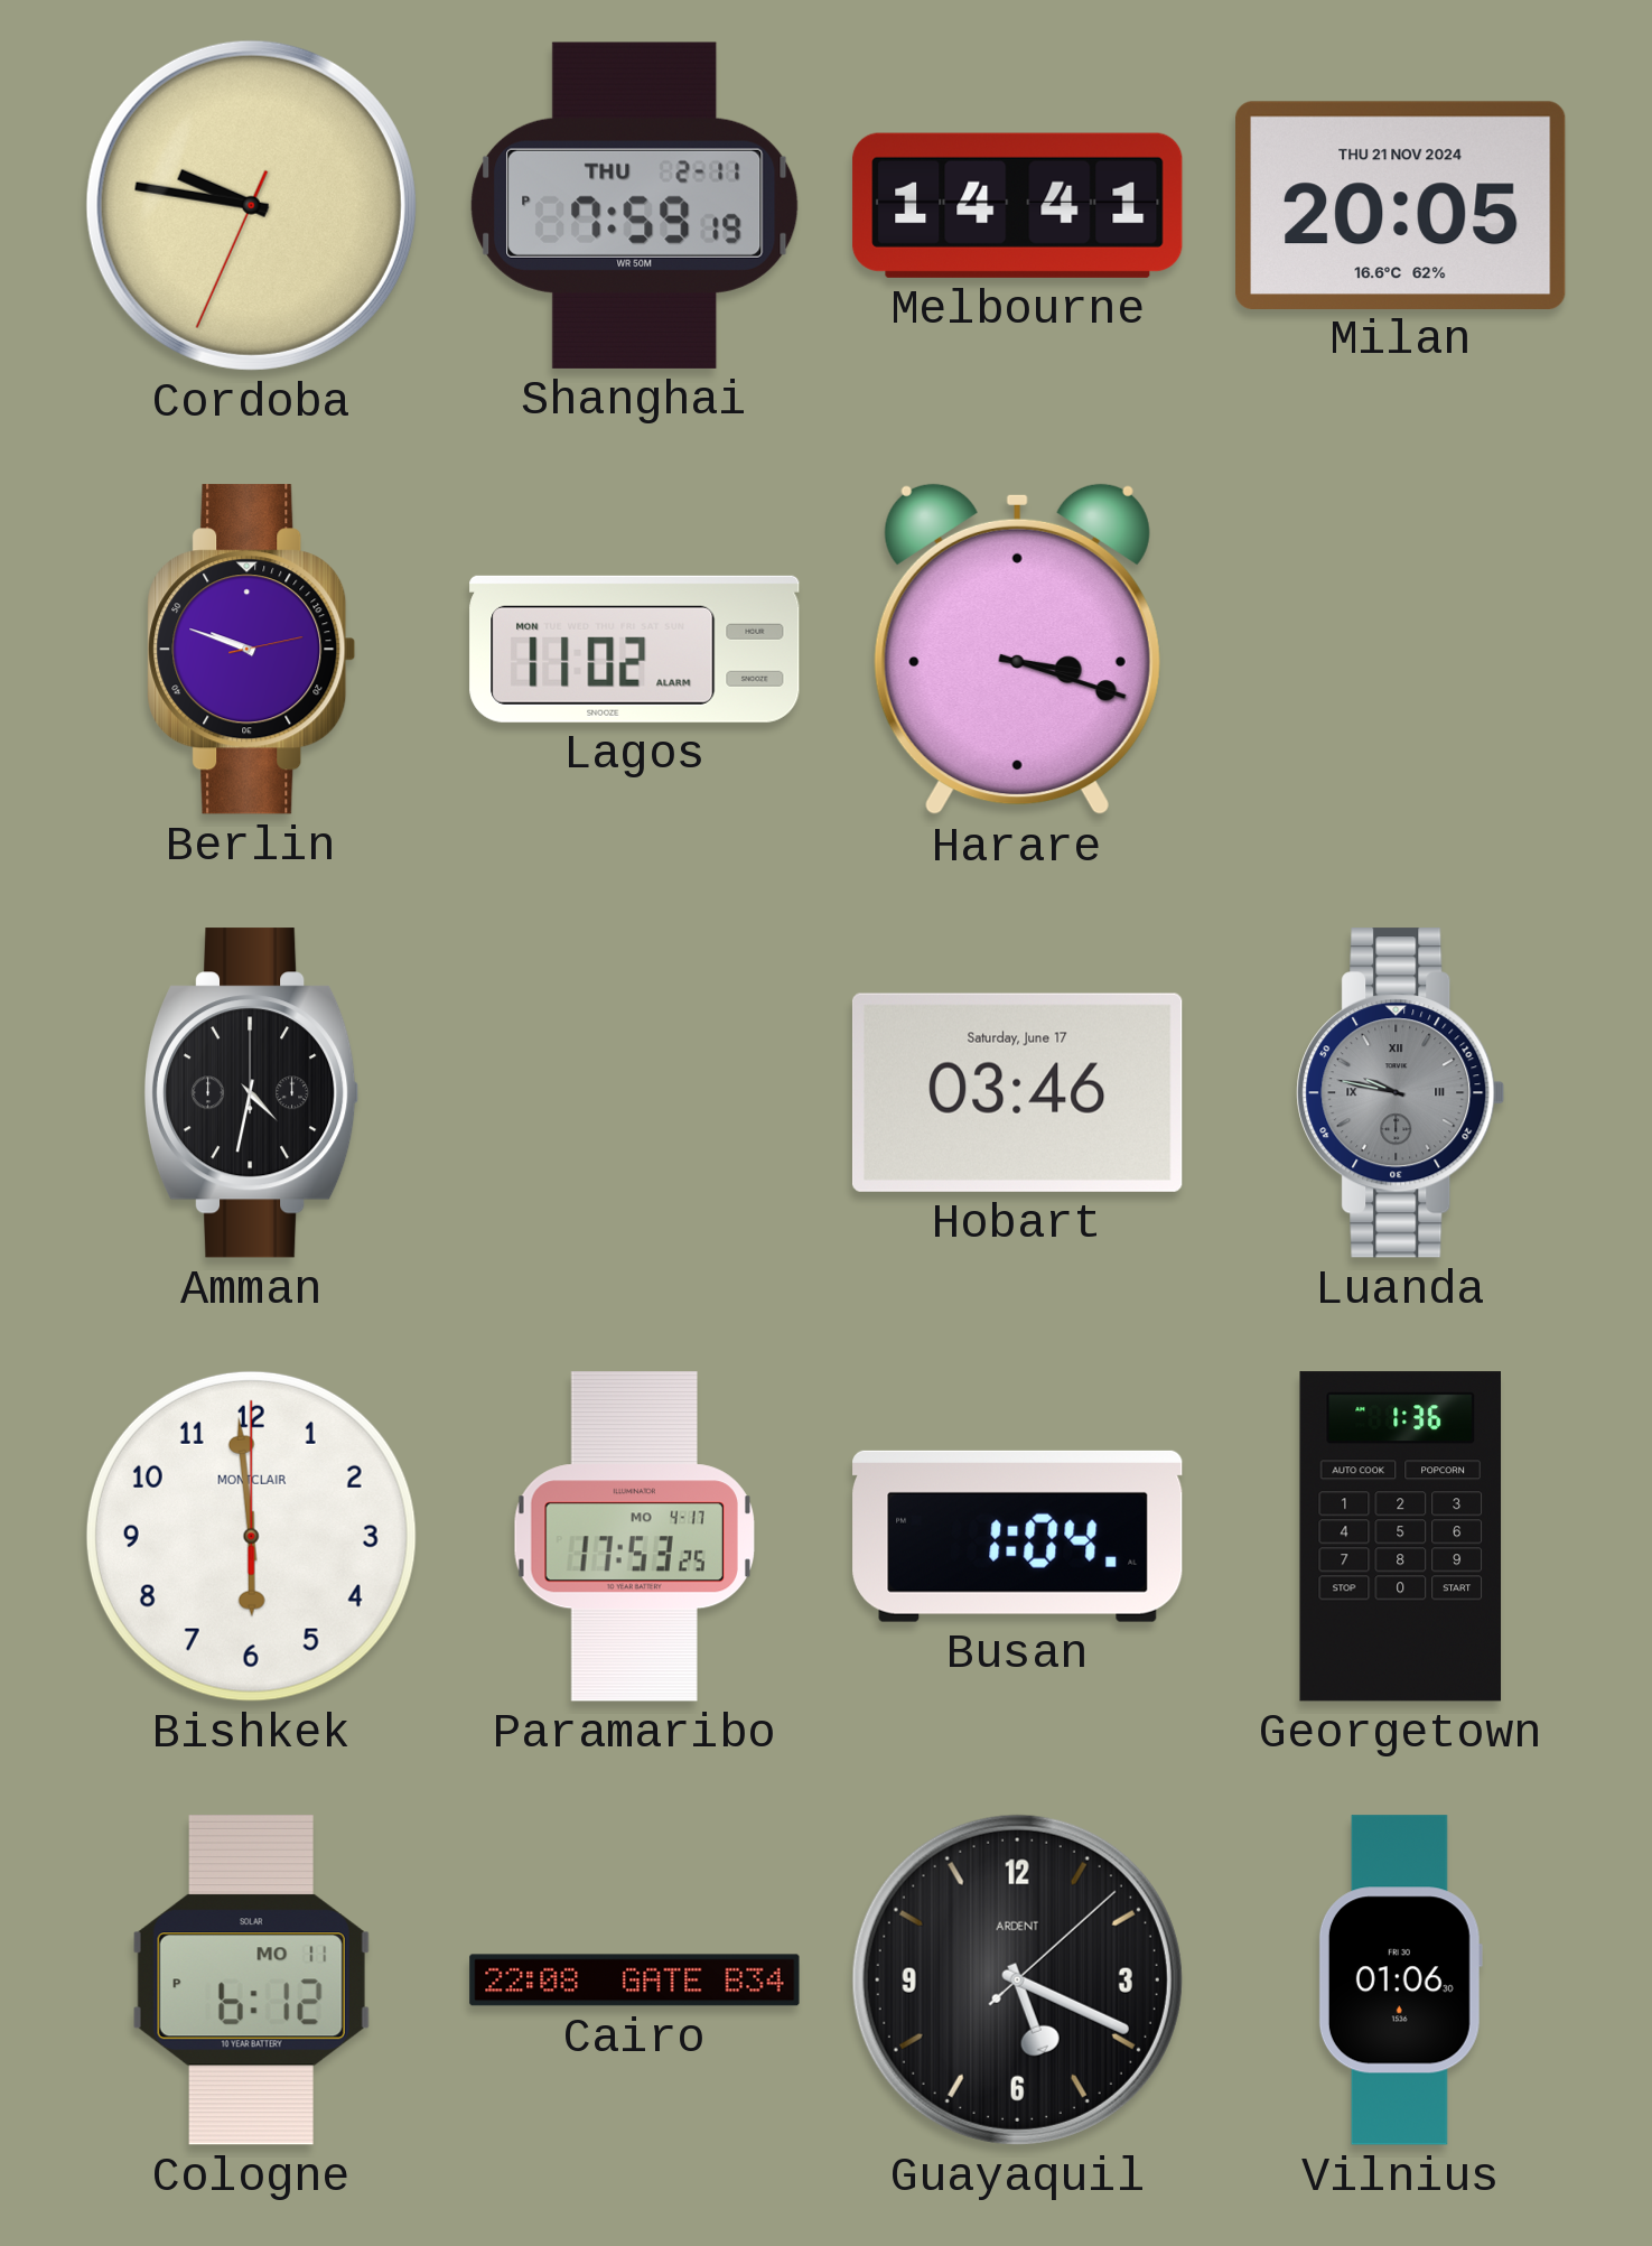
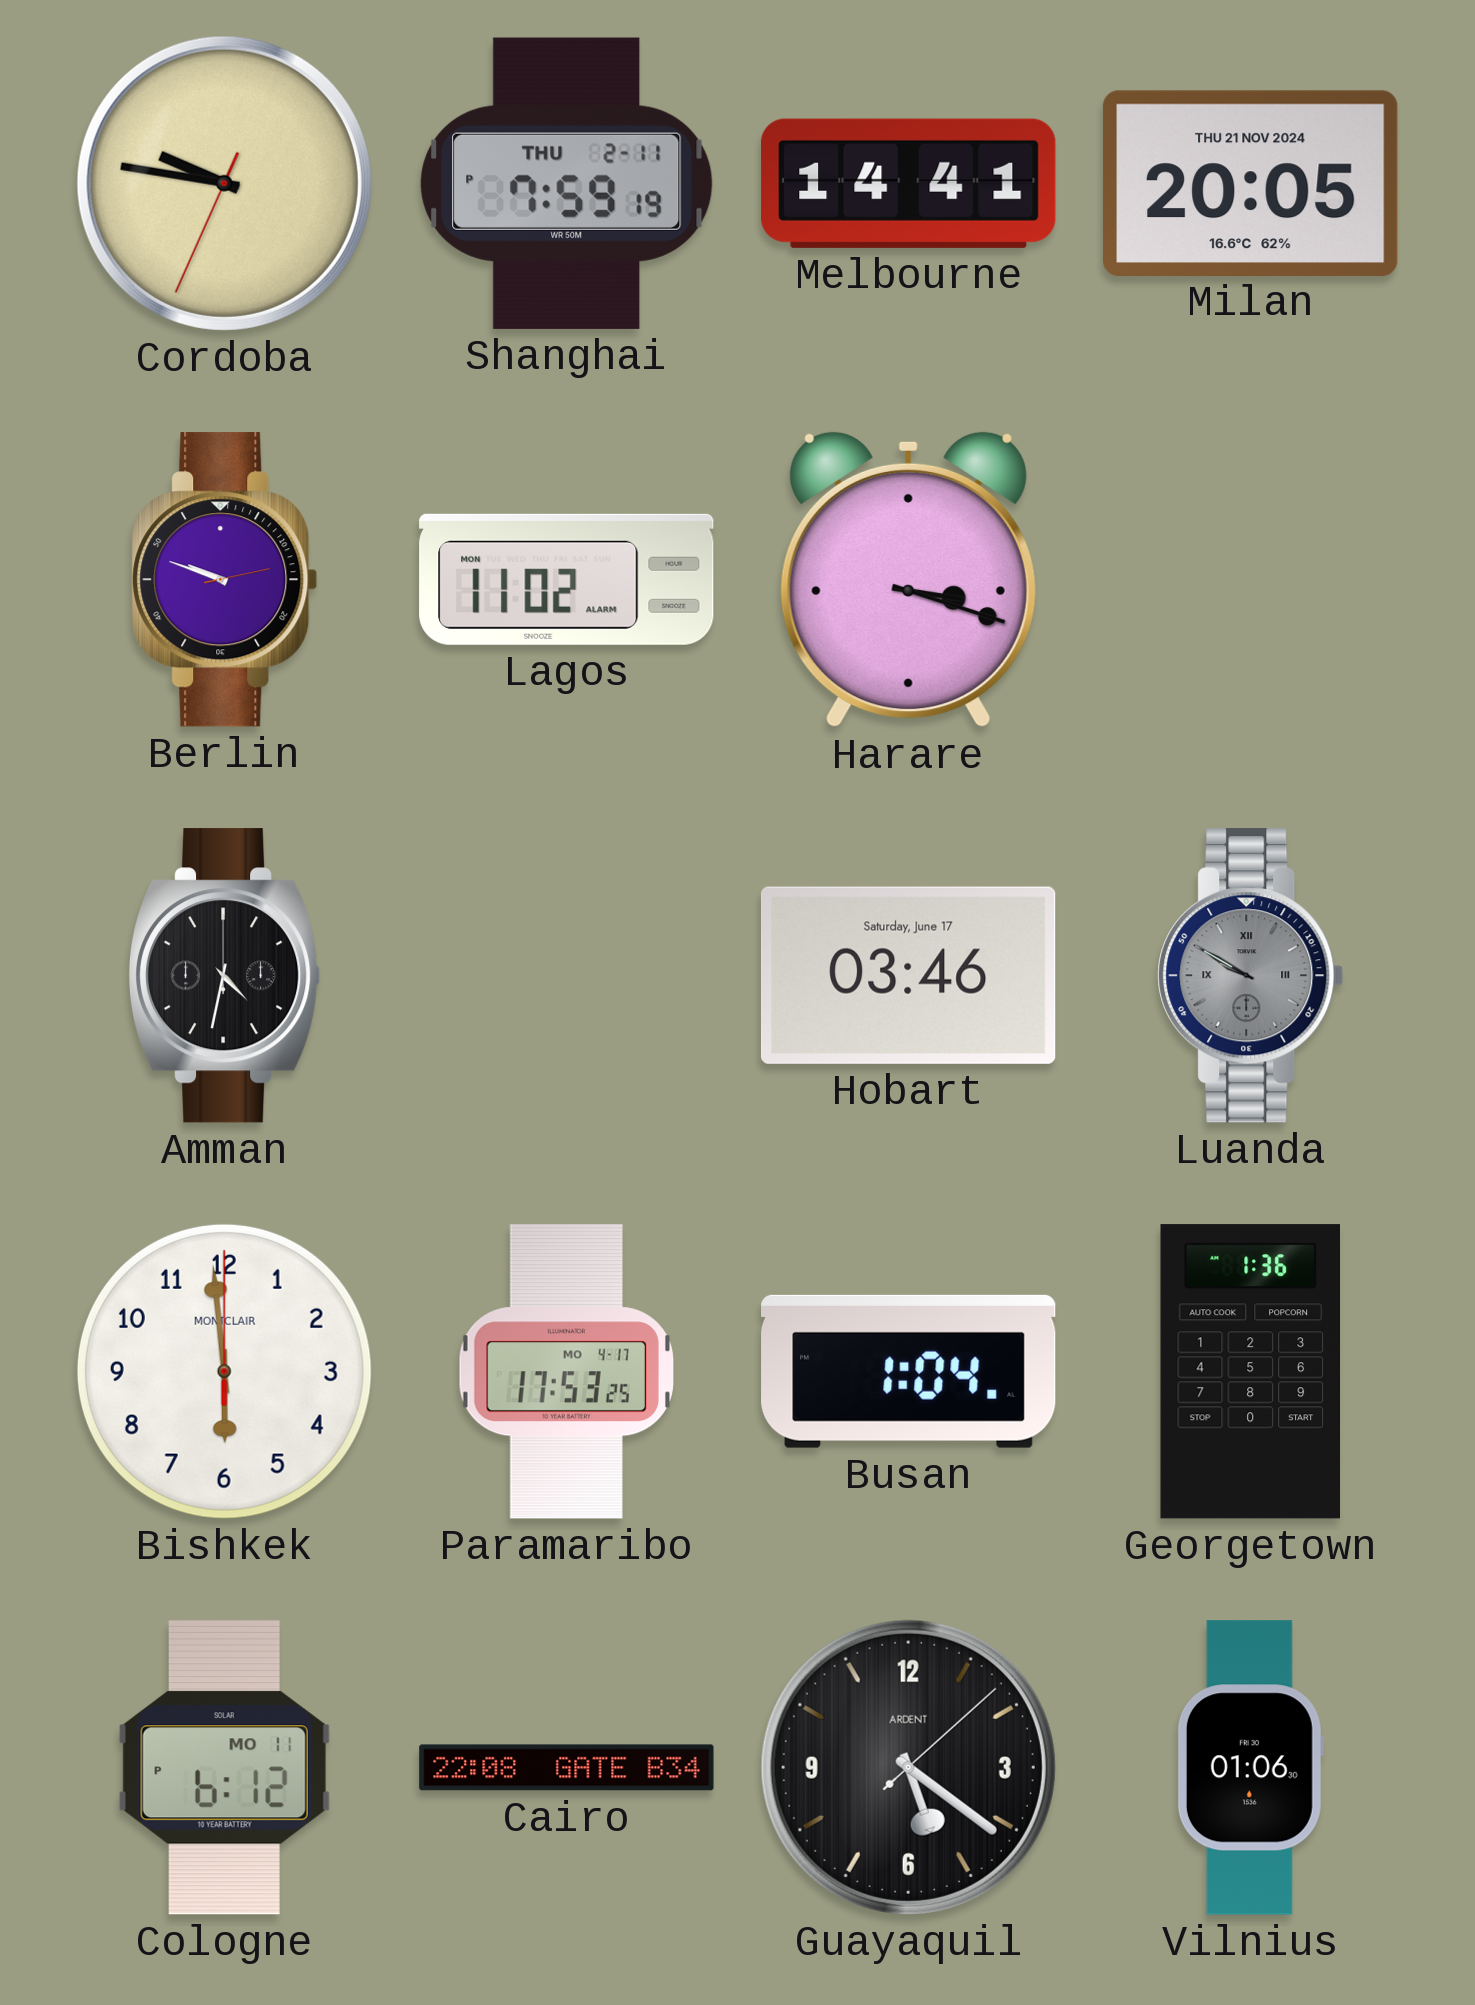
Luanda: 9:47 -> 9:50 (1251, 976)
Guayaquil: 5:19 -> 5:21 (908, 1767)
